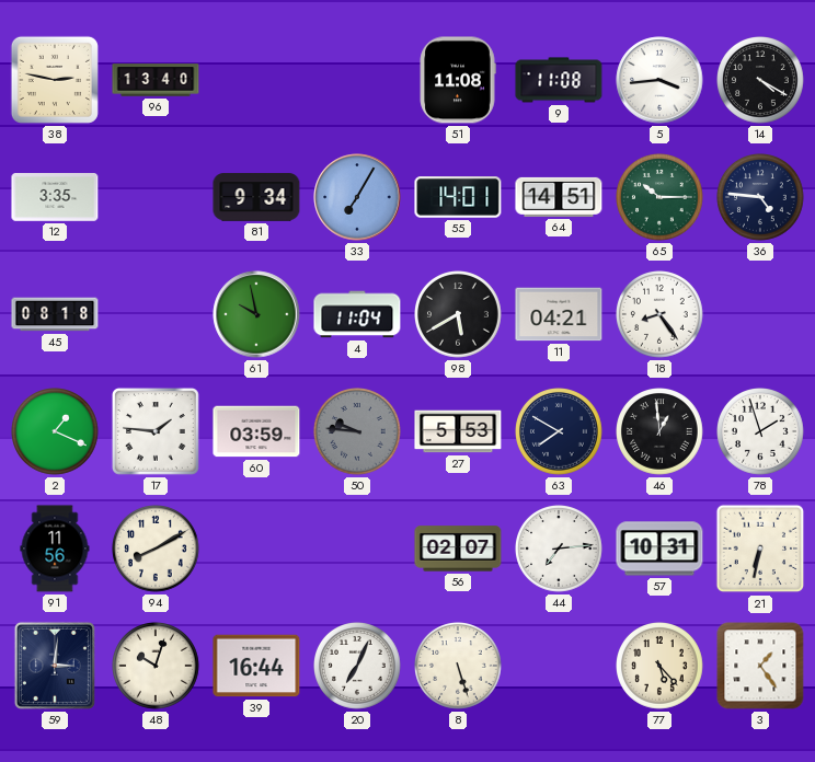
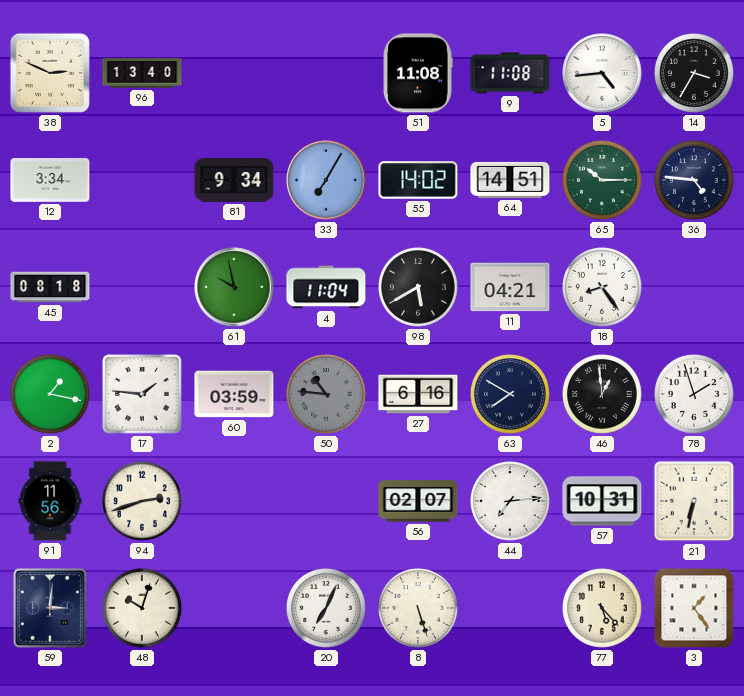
38: 2:47 -> 2:49 (50, 73)
5: 3:44 -> 4:44 (602, 73)
14: 4:20 -> 3:35 (695, 74)
12: 3:35 -> 3:34 (50, 181)
55: 14:01 -> 14:02 (418, 180)
2: 1:19 -> 1:17 (51, 395)
50: 9:46 -> 10:46 (327, 395)
27: 5:53 -> 6:16 (418, 394)
94: 8:10 -> 2:42 (143, 502)
39: 16:44 -> none (256, 666)
